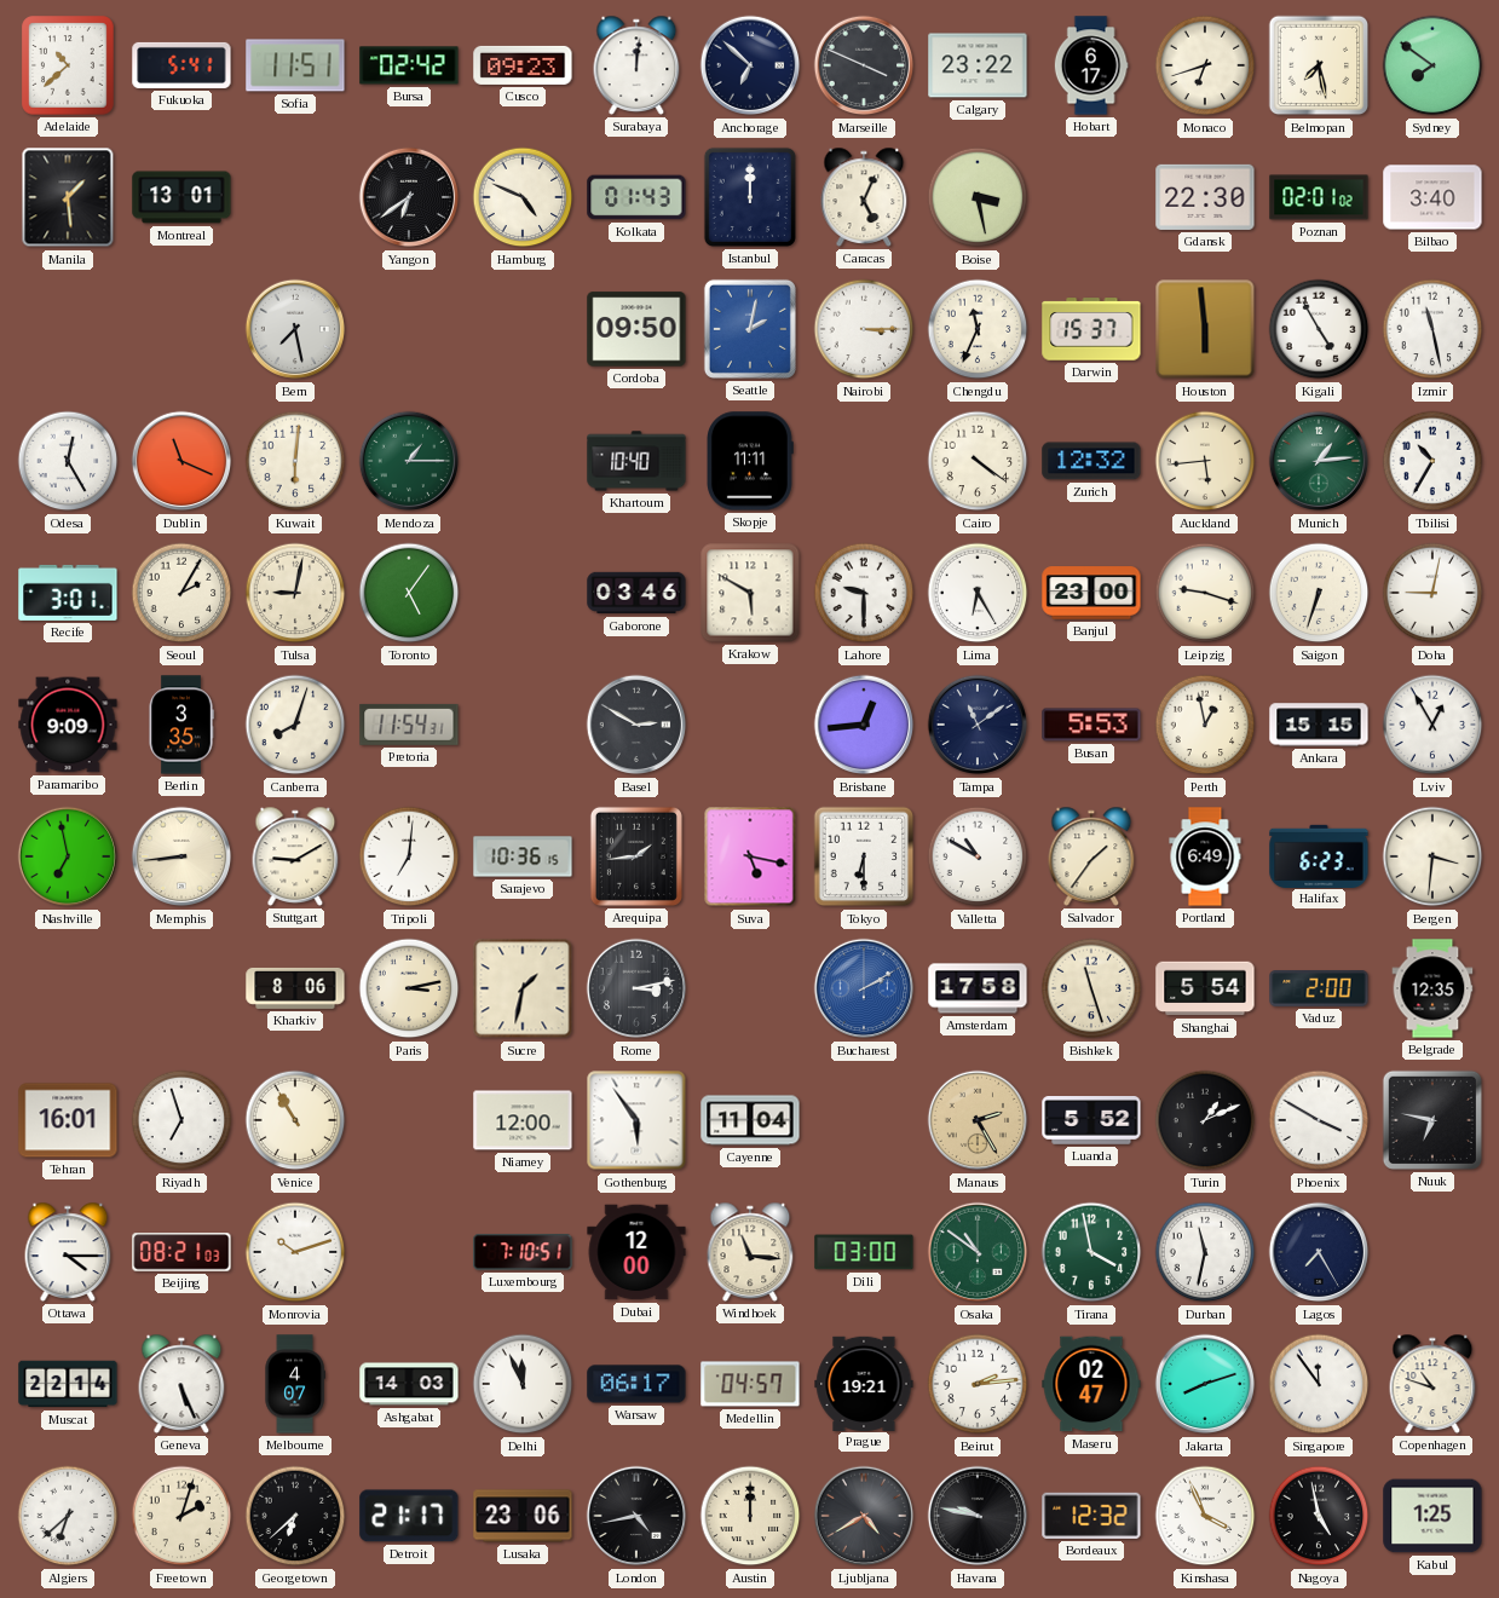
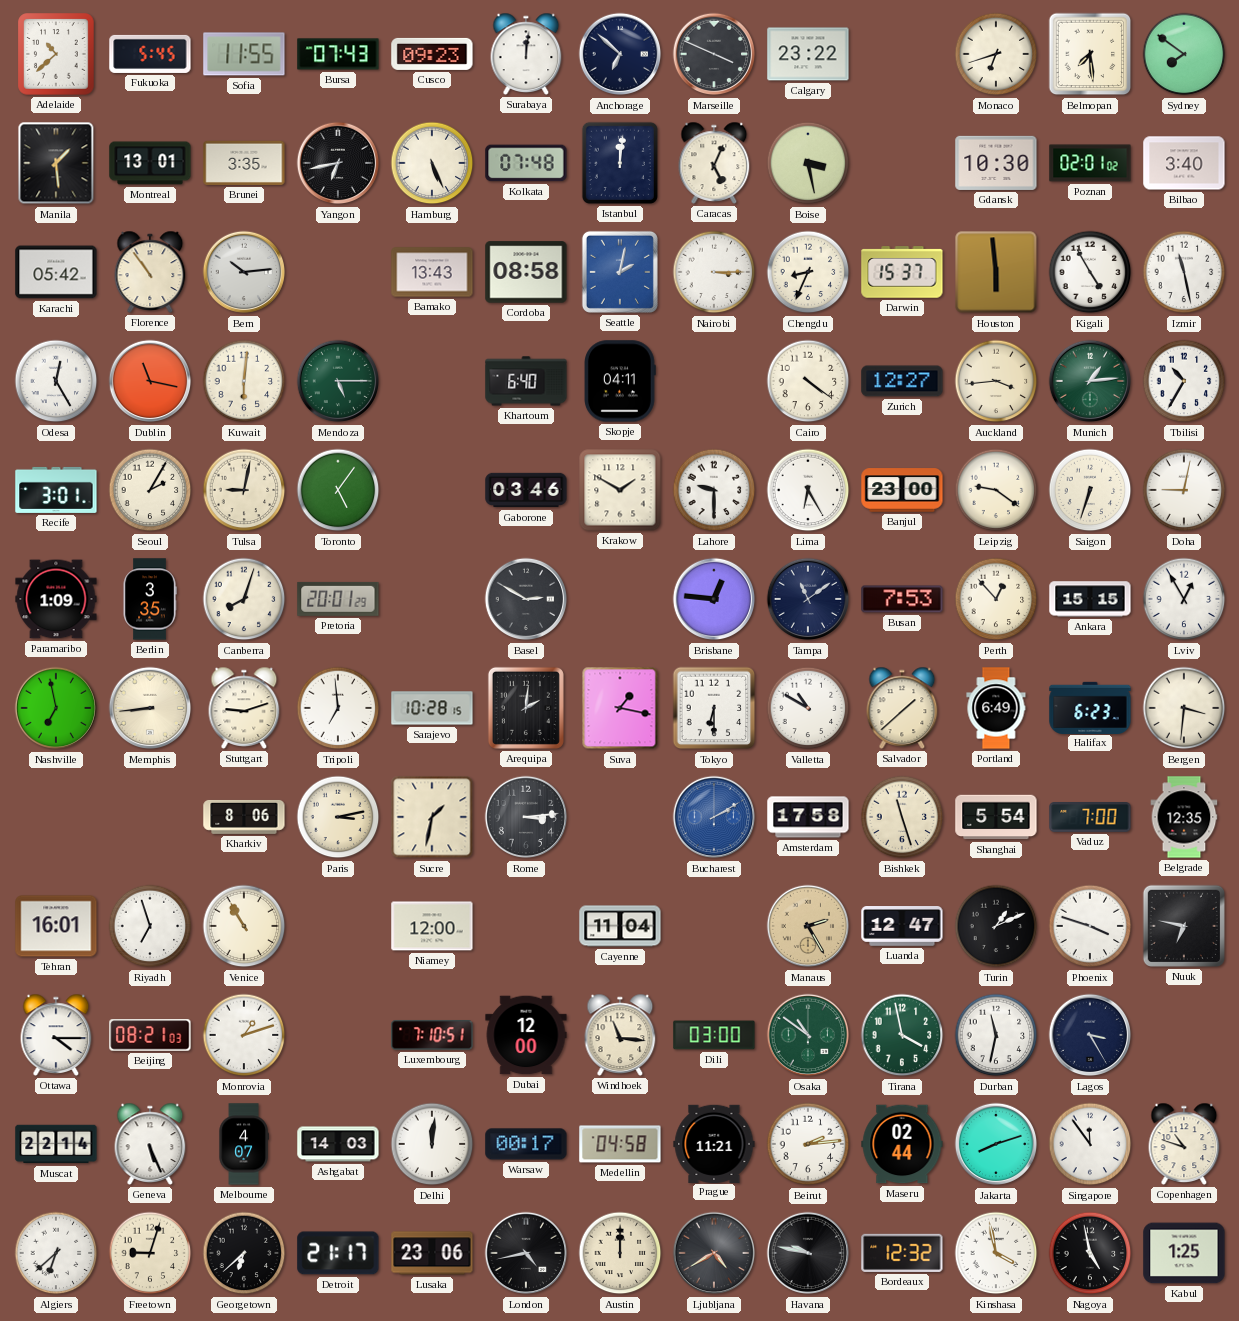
Fukuoka: 5:41 -> 5:45 (150, 54)
Sofia: 11:51 -> 11:55 (244, 54)
Bursa: 02:42 -> 07:43 (338, 54)
Hobart: 6:17 -> none (1091, 65)
Belmopan: 7:28 -> 7:29 (1090, 54)
Brunei: none -> 3:35 (244, 163)
Yangon: 6:39 -> 6:43 (338, 163)
Hamburg: 4:49 -> 5:26 (432, 163)
Kolkata: 01:43 -> 07:48 (526, 163)
Istanbul: 12:00 -> 12:01 (620, 163)
Gdansk: 22:30 -> 10:30 (996, 163)
Karachi: none -> 05:42 (56, 272)
Florence: none -> 10:54 (150, 272)
Bern: 7:28 -> 10:14 (244, 272)
Bamako: none -> 13:43 (432, 272)
Cordoba: 09:50 -> 08:58 (526, 272)
Chengdu: 11:34 -> 8:34 (808, 272)
Dublin: 11:19 -> 11:17 (150, 381)
Mendoza: 1:15 -> 5:15 (338, 381)
Khartoum: 10:40 -> 6:40 (526, 381)
Skopje: 11:11 -> 04:11 (620, 381)
Zurich: 12:32 -> 12:27 (902, 381)
Auckland: 5:44 -> 3:44 (996, 381)
Krakow: 5:50 -> 1:50 (620, 490)
Leipzig: 9:18 -> 9:21 (996, 490)
Paramaribo: 9:09 -> 1:09 (56, 599)
Pretoria: 11:54 -> 20:01 (338, 599)
Brisbane: 12:44 -> 12:46 (714, 599)
Busan: 5:53 -> 7:53 (902, 599)
Perth: 12:58 -> 12:53 (996, 599)
Stuttgart: 9:10 -> 9:12 (244, 708)
Tripoli: 7:01 -> 6:59 (338, 708)
Sarajevo: 10:36 -> 10:28 (432, 708)
Arequipa: 1:44 -> 2:01 (526, 708)
Suva: 5:17 -> 1:17 (620, 708)
Salvador: 1:36 -> 1:38 (902, 708)
Rome: 3:13 -> 3:14 (526, 817)
Vaduz: 2:00 -> 7:00 (1090, 818)
Gothenburg: 5:54 -> none (636, 1120)
Luanda: 5:52 -> 12:47 (902, 927)
Phoenix: 3:50 -> 3:48 (1090, 926)
Monrovia: 10:12 -> 1:12 (244, 1035)
Lagos: 7:25 -> 3:25 (1090, 1035)
Delhi: 11:56 -> 12:01 (432, 1144)
Warsaw: 06:17 -> 00:17 (526, 1144)
Medellin: 04:57 -> 04:58 (620, 1144)
Prague: 19:21 -> 11:21 (714, 1143)
Maseru: 02:47 -> 02:44 (902, 1144)
Freetown: 2:03 -> 9:03 (150, 1253)
Kinshasa: 3:56 -> 3:58 (996, 1253)
